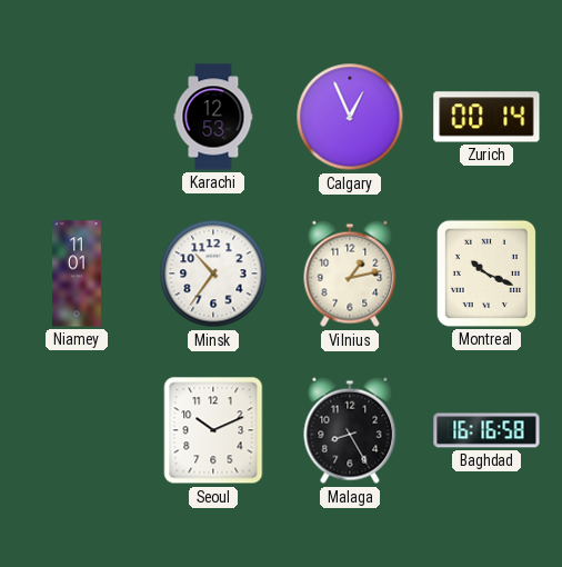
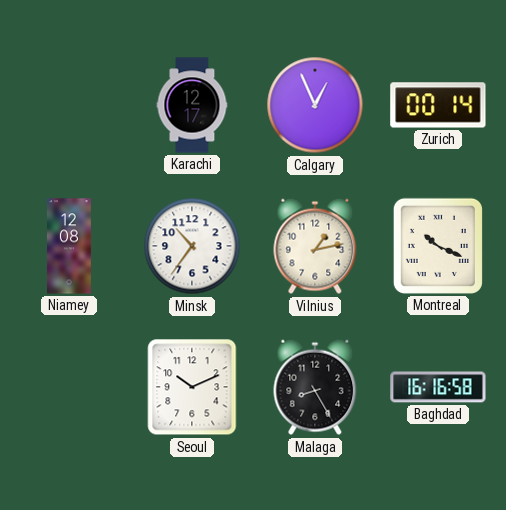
Karachi: 12:53 -> 12:17 (192, 105)
Niamey: 11:01 -> 12:08 (69, 246)
